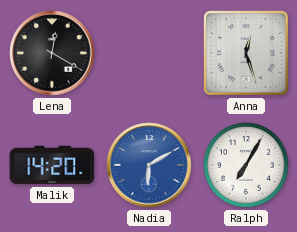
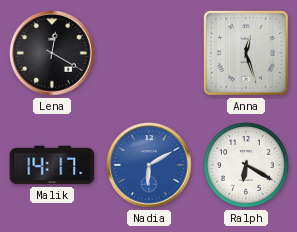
Malik: 14:20 -> 14:17 (52, 165)
Ralph: 7:05 -> 6:20 (246, 165)
